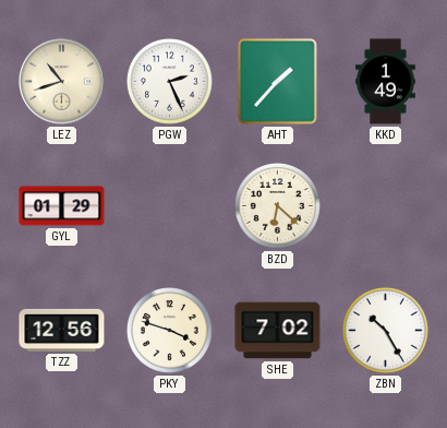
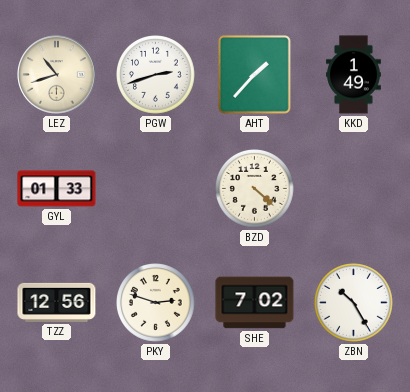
PGW: 2:26 -> 2:42 (156, 75)
GYL: 01:29 -> 01:33 (57, 189)
BZD: 6:22 -> 4:22 (255, 189)
PKY: 3:48 -> 2:48 (156, 303)
